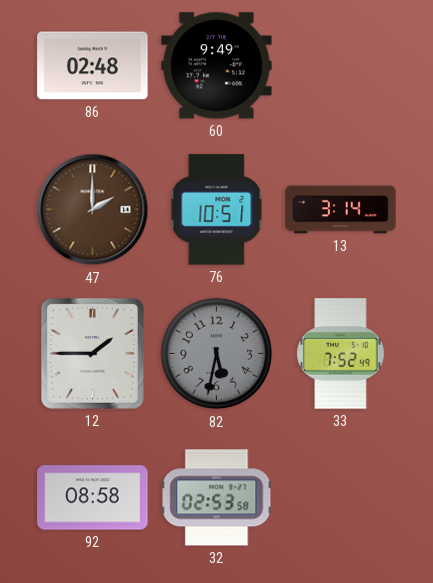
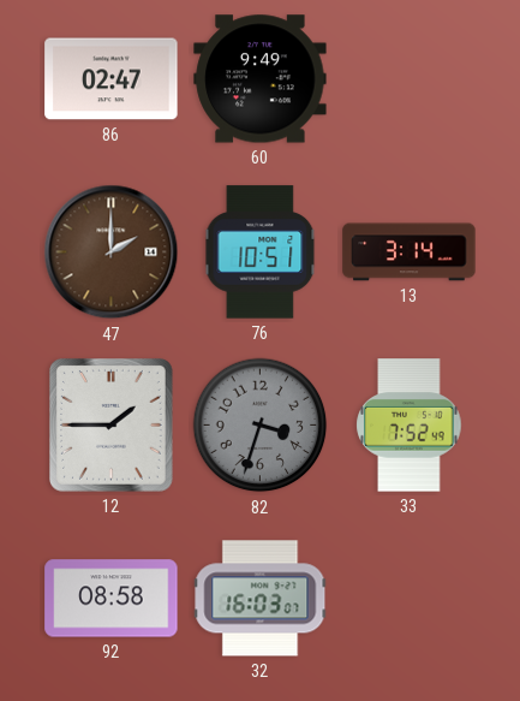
86: 02:48 -> 02:47 (112, 79)
82: 5:32 -> 3:33 (261, 426)
32: 02:53 -> 16:03 (261, 599)
